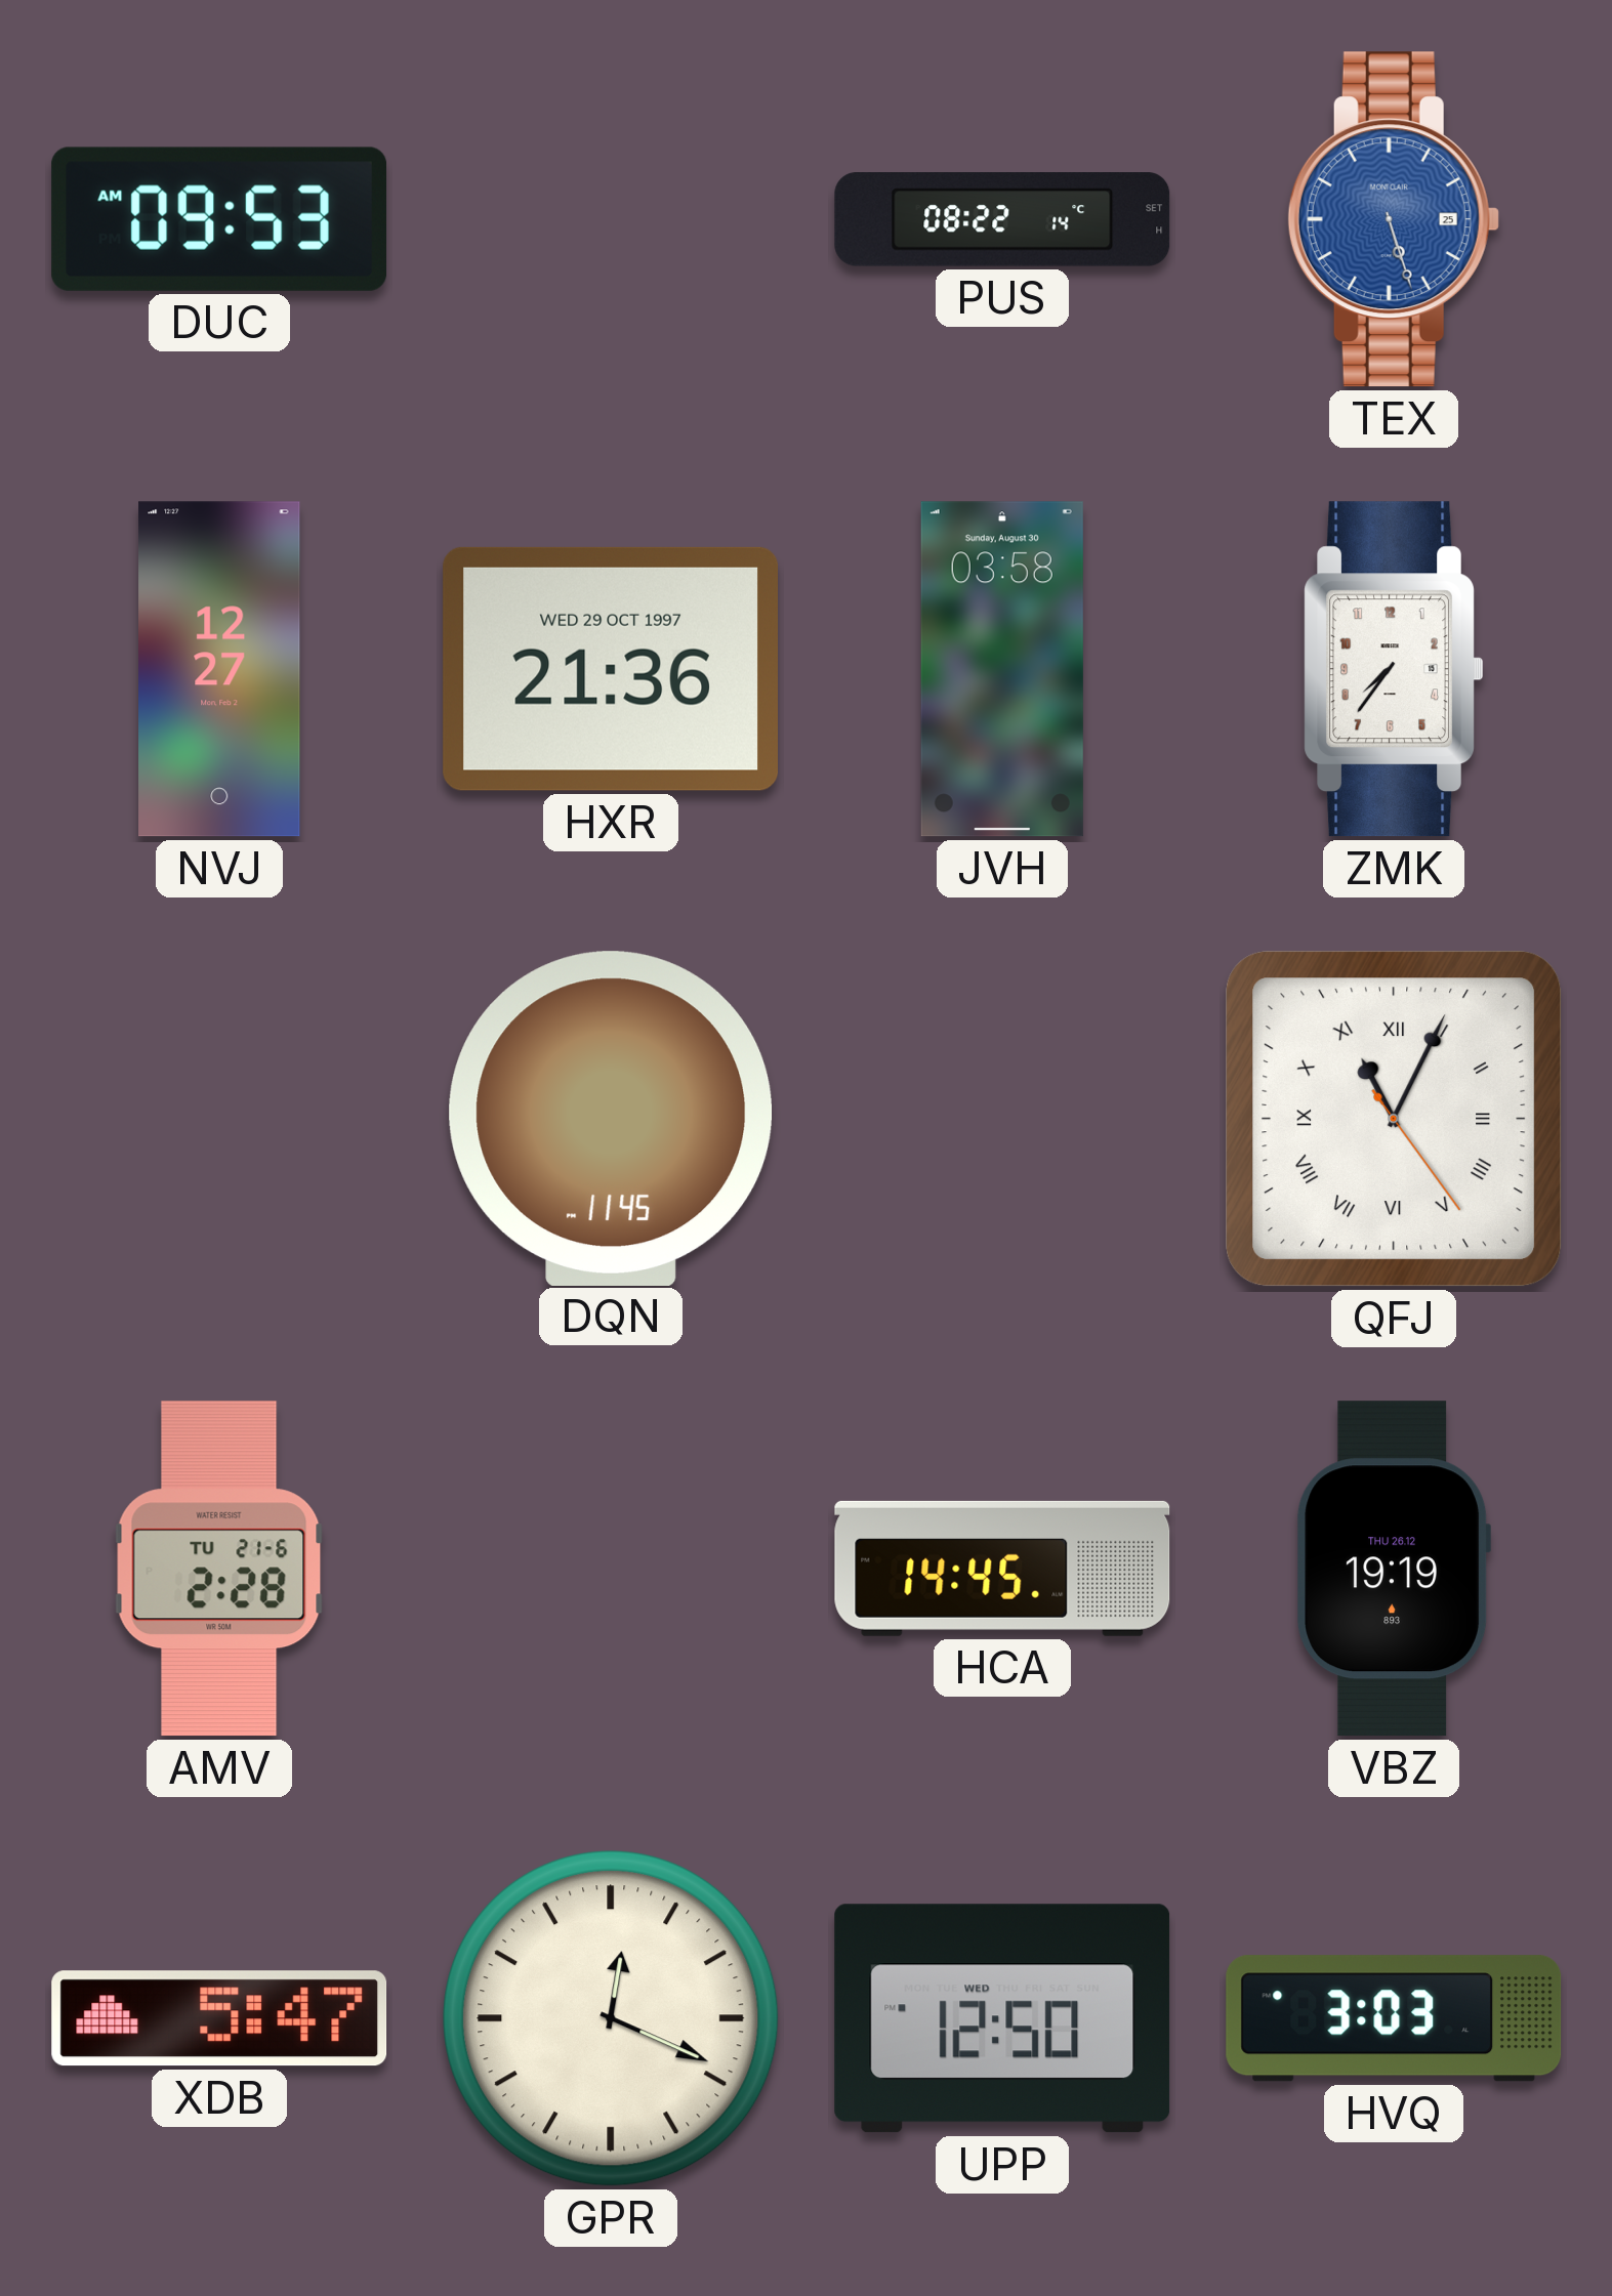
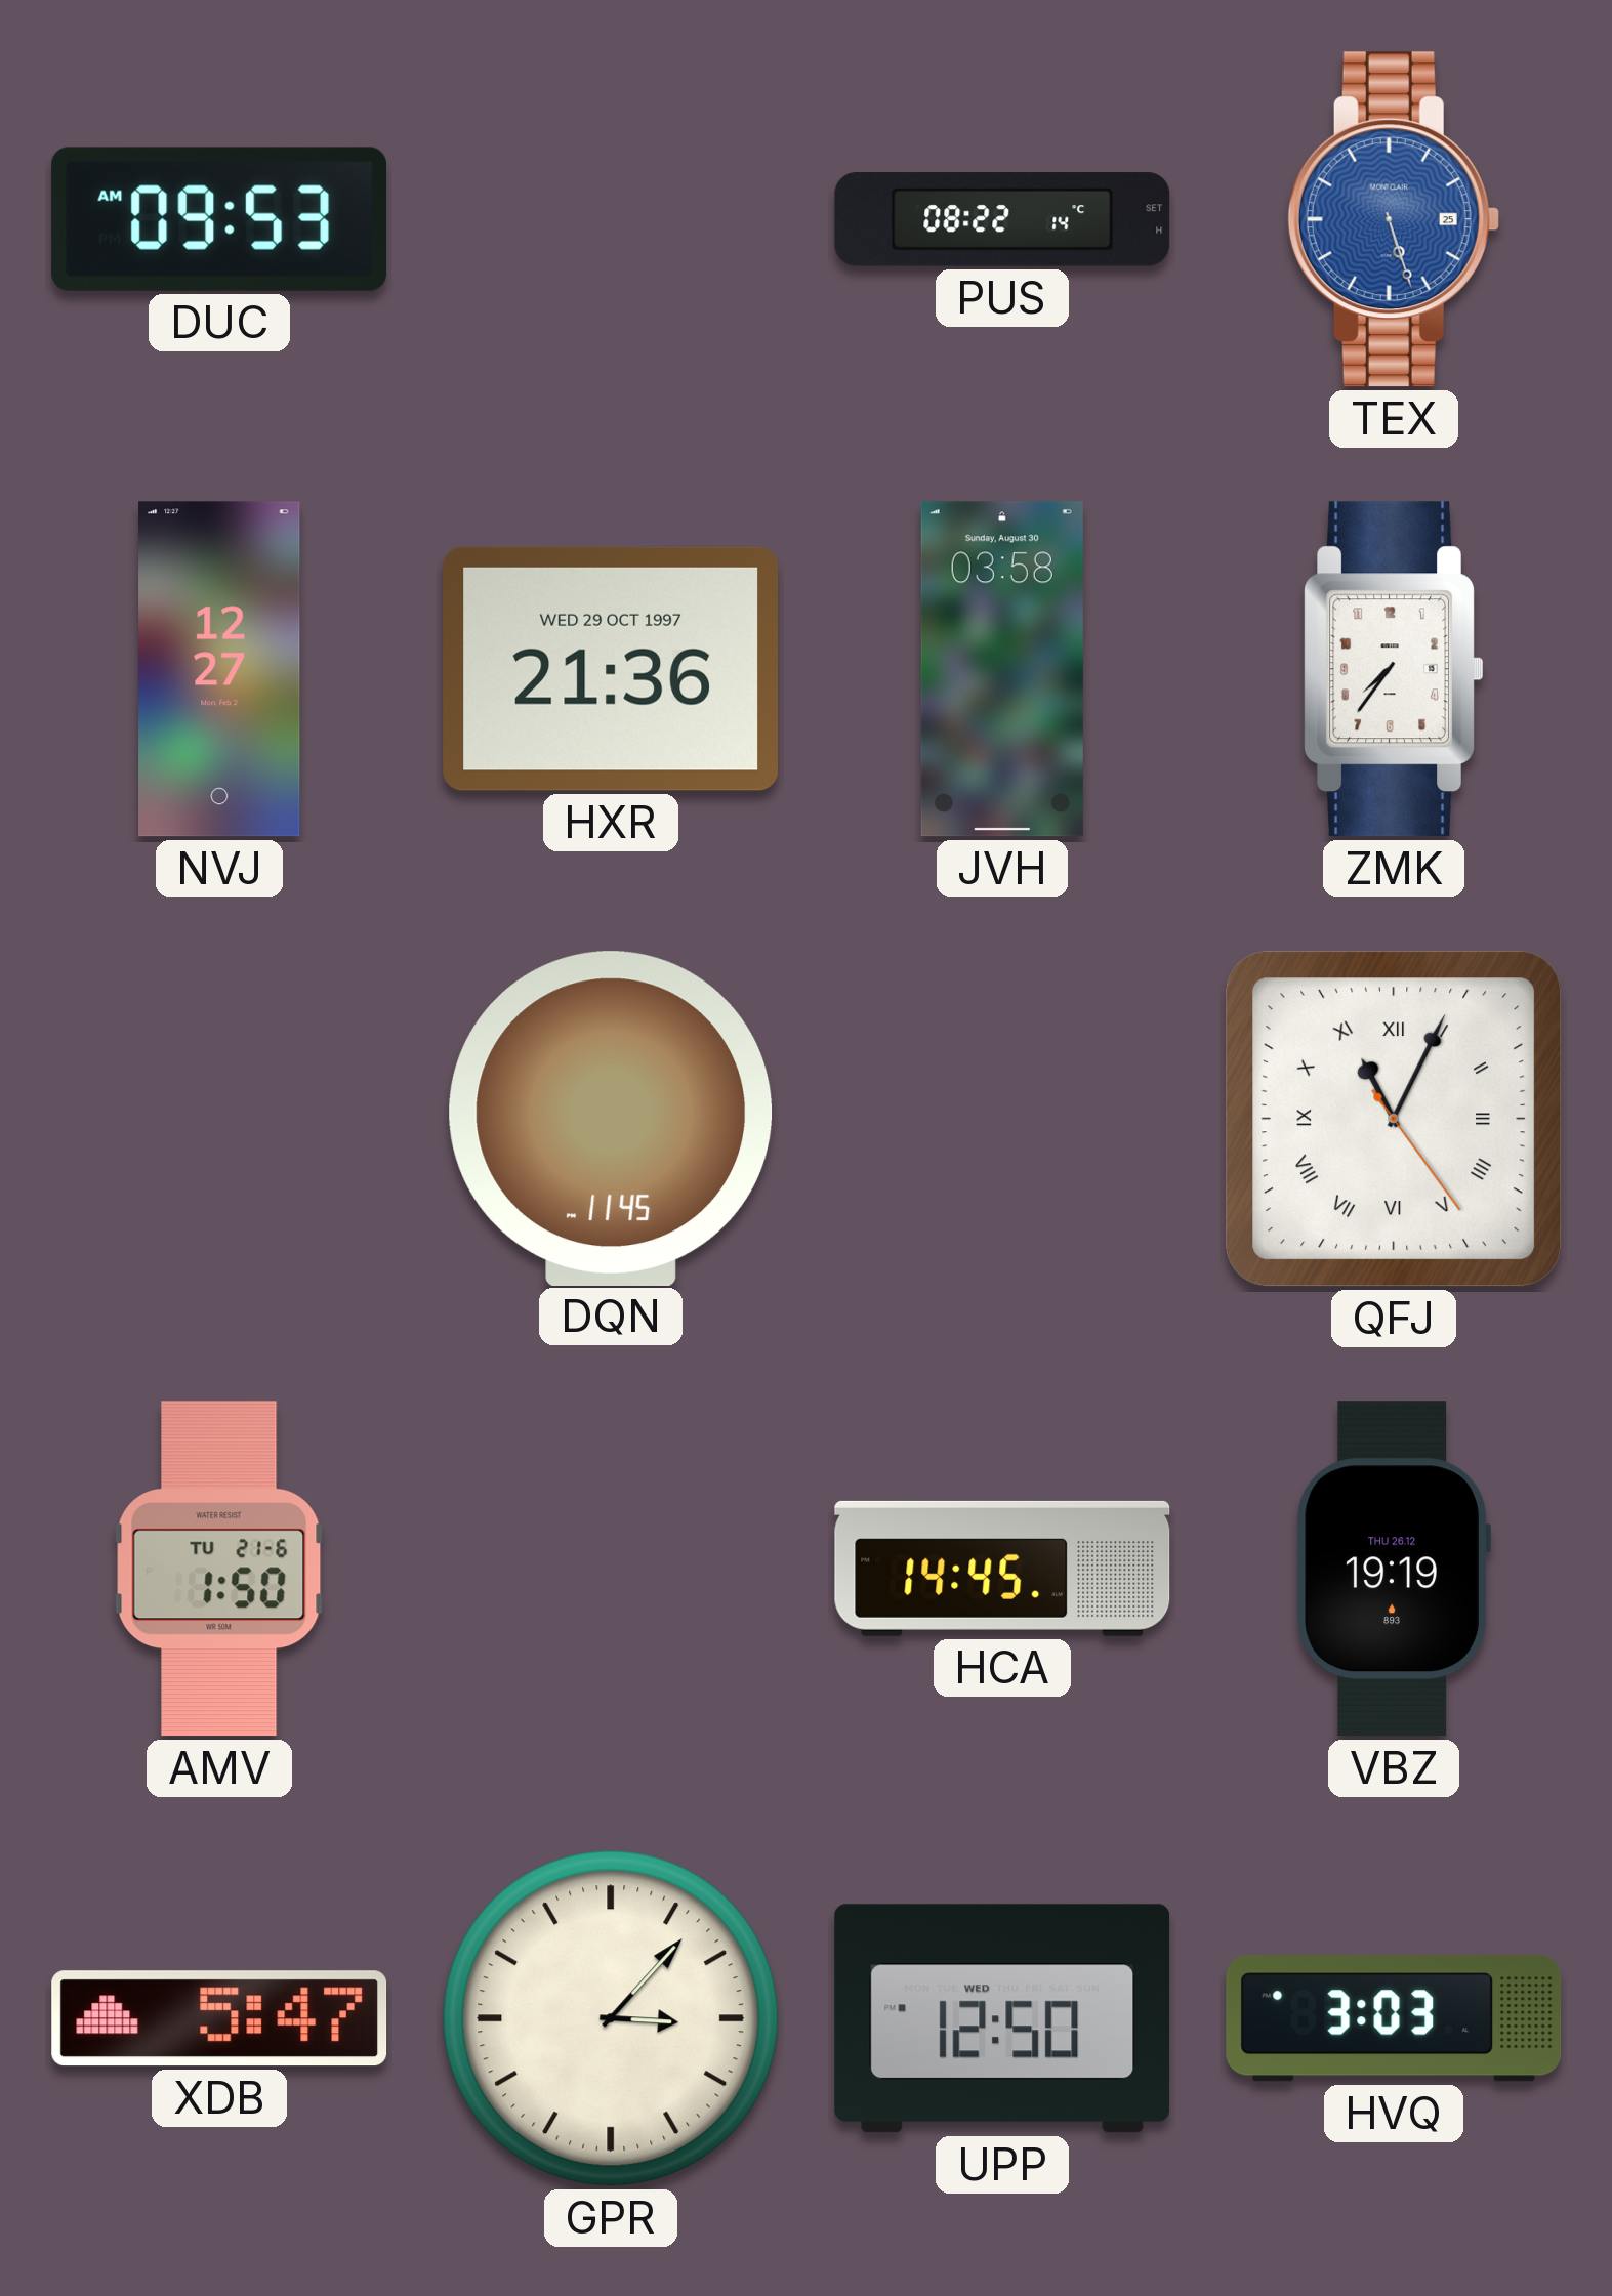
AMV: 2:28 -> 1:50 (219, 1569)
GPR: 12:19 -> 3:07 (611, 2018)
